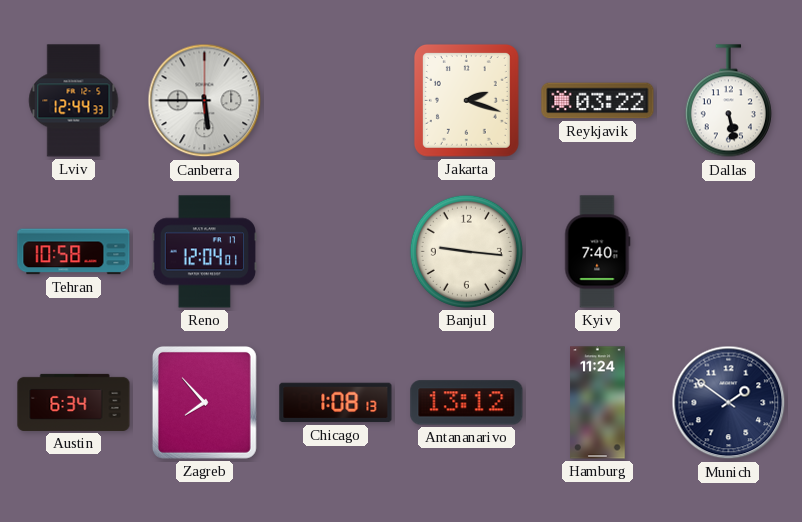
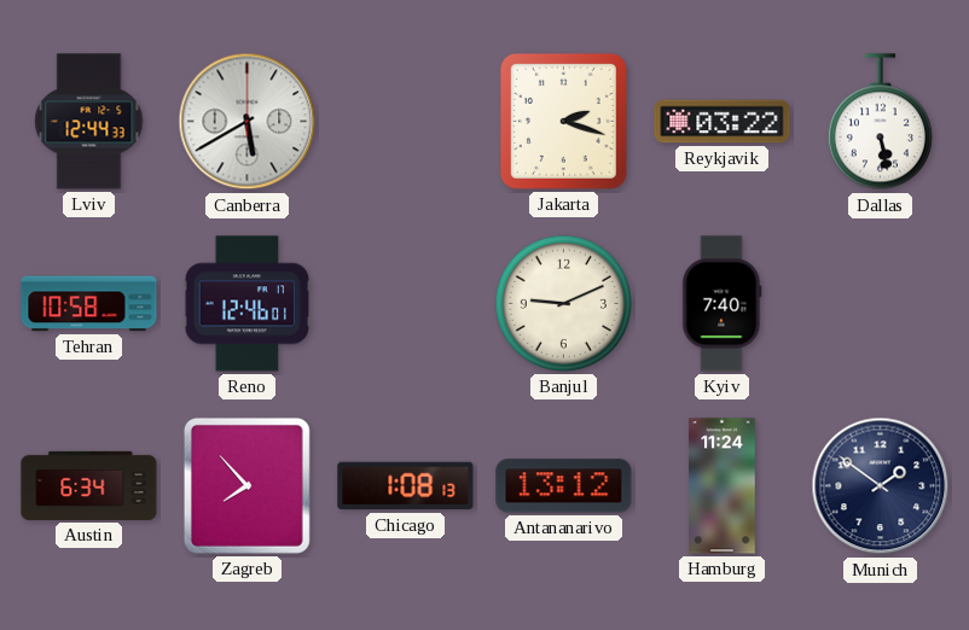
Canberra: 5:45 -> 5:40 (248, 122)
Reno: 12:04 -> 12:46 (246, 304)
Banjul: 9:16 -> 9:11 (563, 303)
